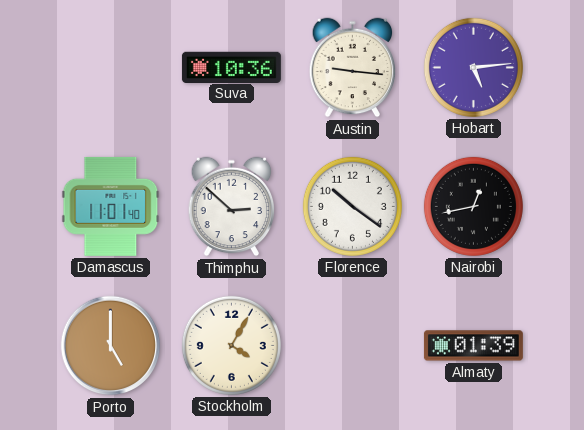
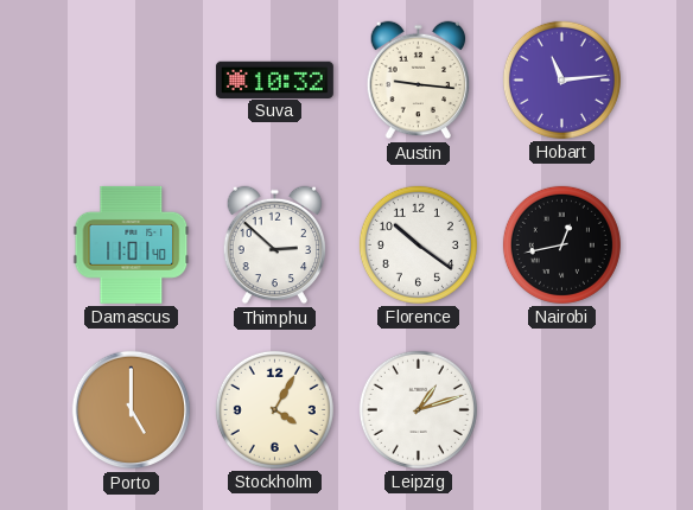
Suva: 10:36 -> 10:32 (274, 79)
Hobart: 5:14 -> 11:14 (561, 79)
Leipzig: none -> 1:12 (418, 409)
Almaty: 01:39 -> none (473, 346)
